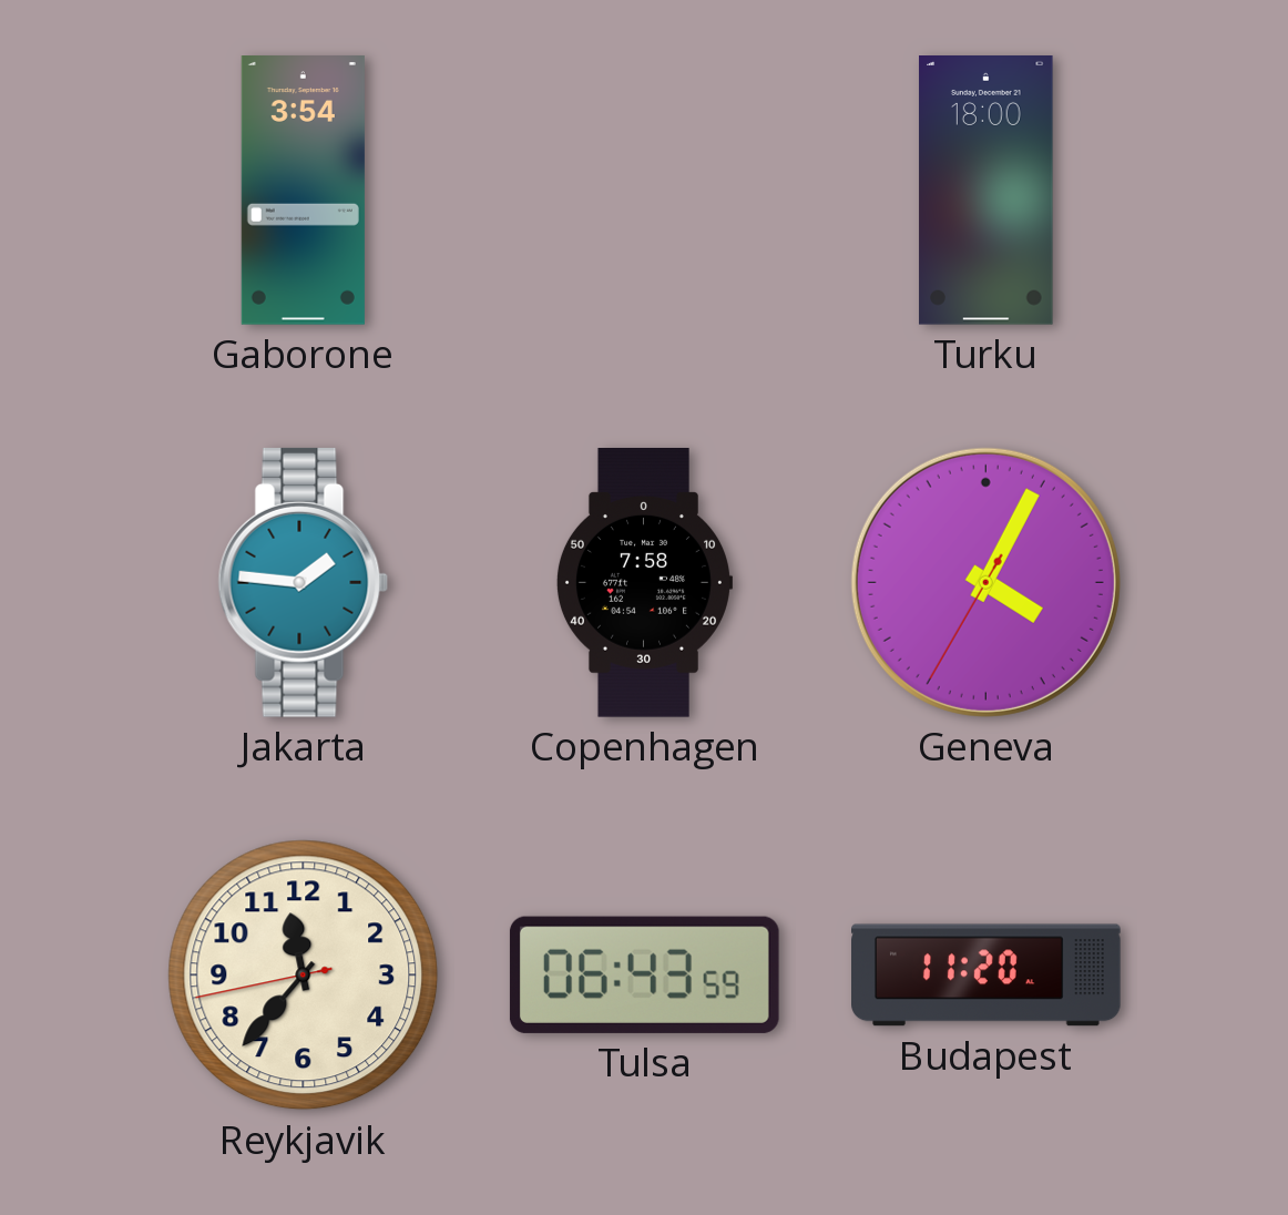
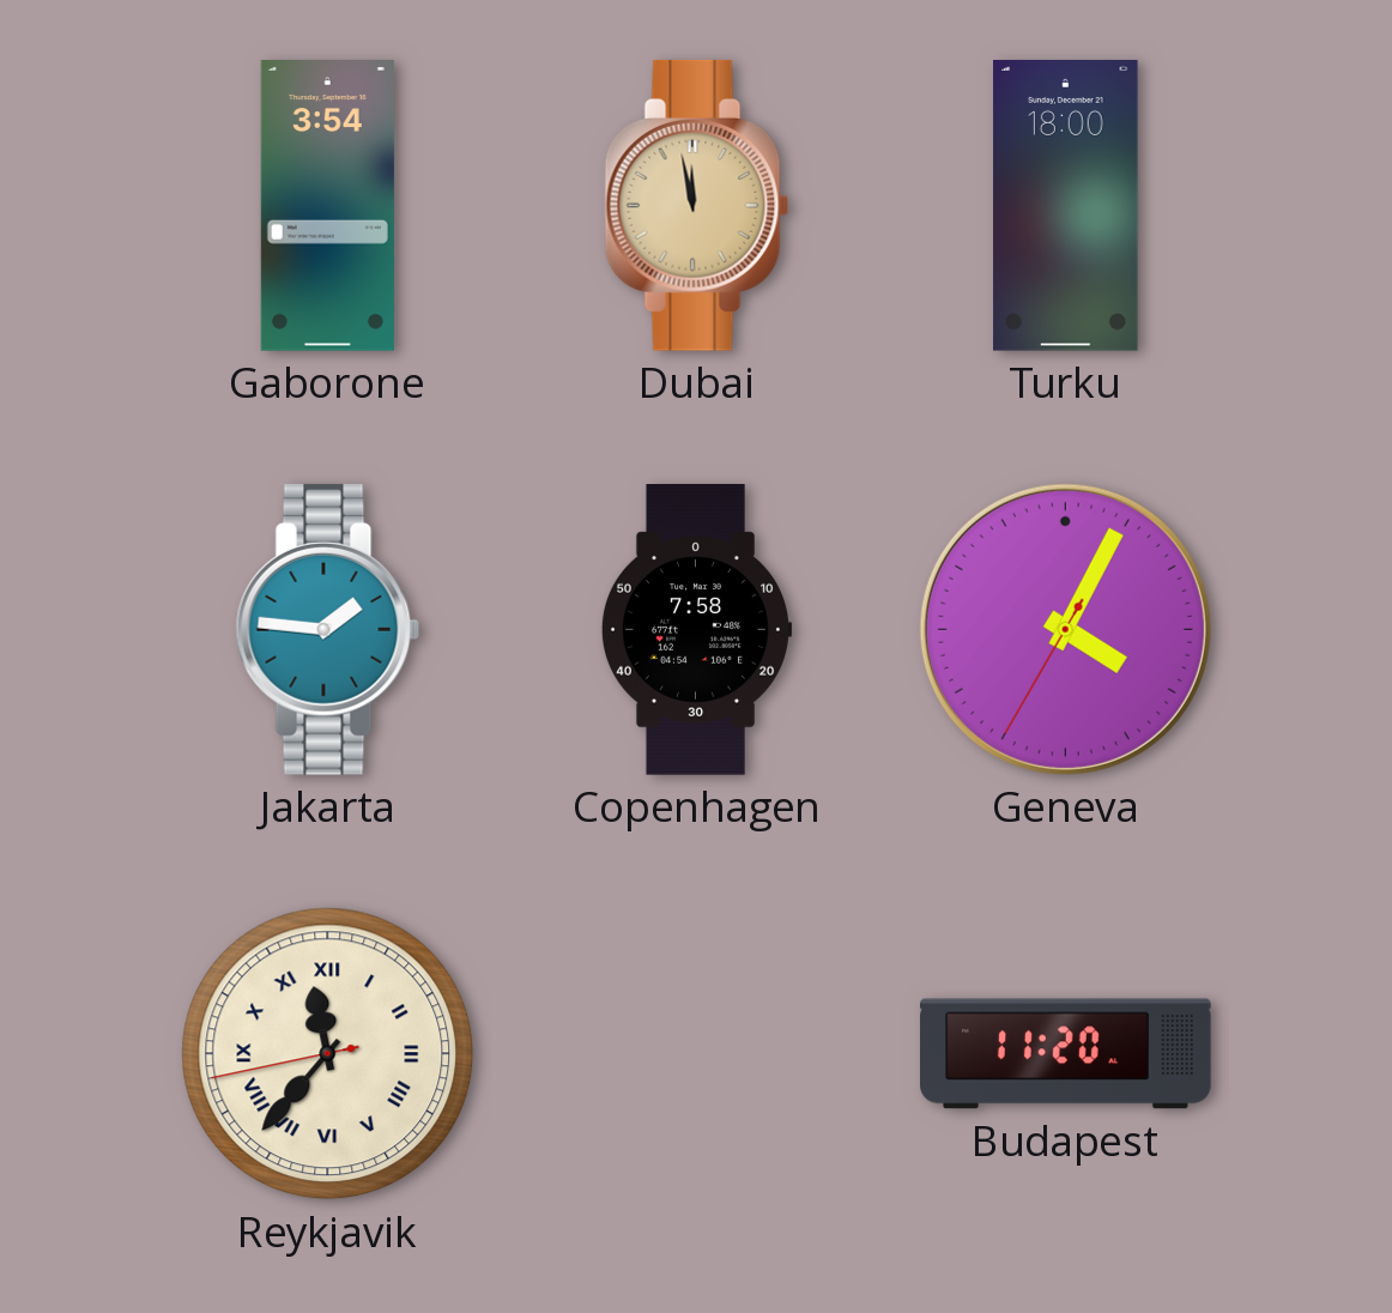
Dubai: none -> 11:58 (697, 205)
Reykjavik numerals: Arabic -> Roman (328, 1054)
Tulsa: 06:43 -> none (644, 974)
